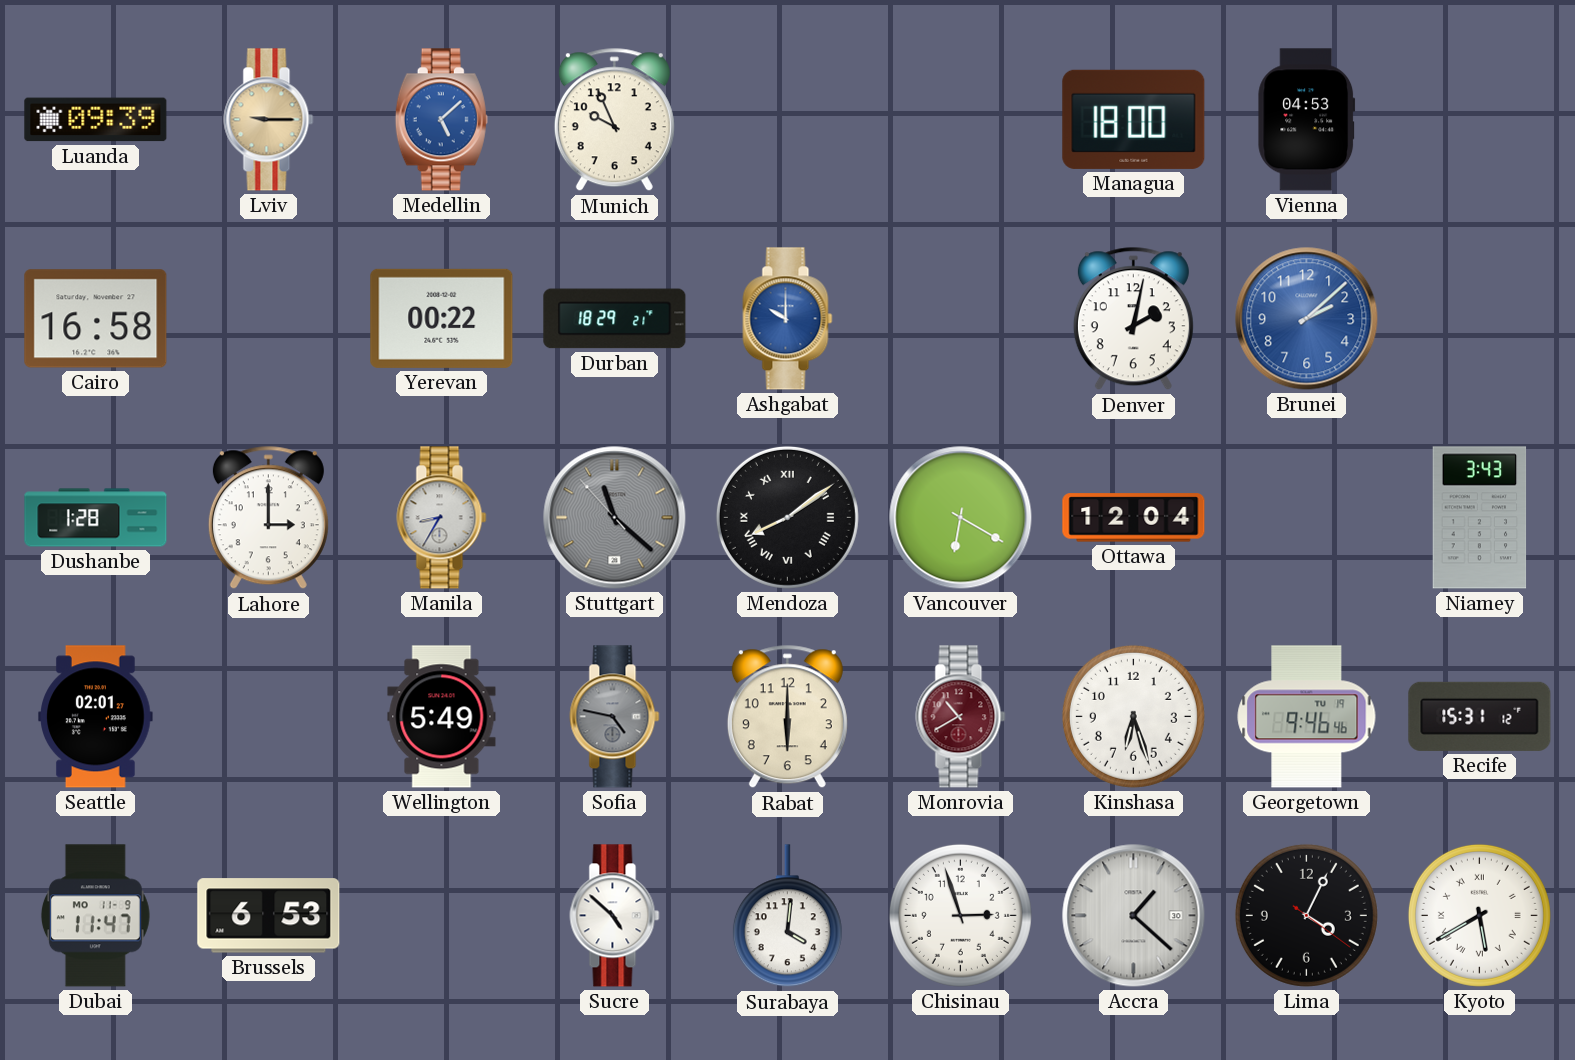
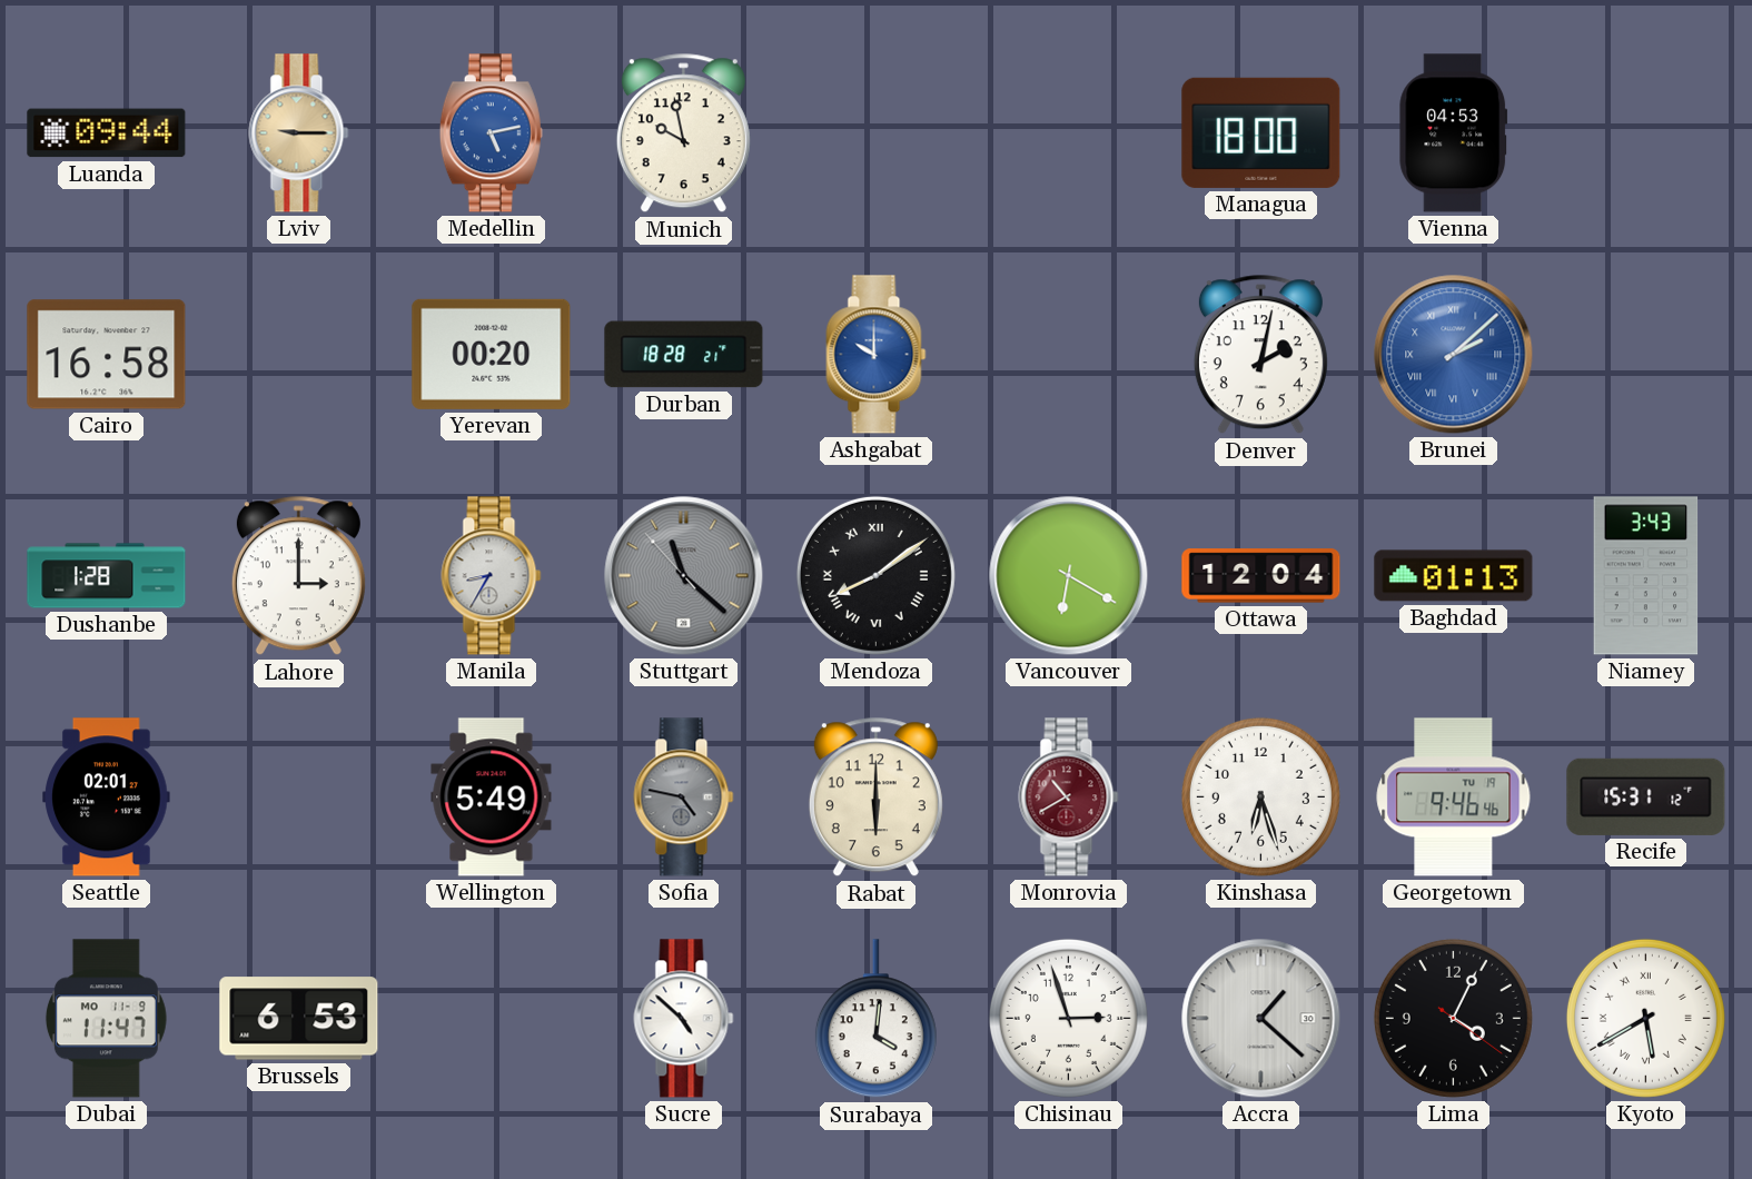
Luanda: 09:39 -> 09:44 (107, 133)
Medellin: 5:08 -> 5:13 (491, 133)
Munich: 9:56 -> 9:58 (683, 133)
Yerevan: 00:22 -> 00:20 (492, 354)
Durban: 18:29 -> 18:28 (684, 355)
Brunei numerals: Arabic -> Roman (1454, 355)
Baghdad: none -> 01:13 (1454, 576)
